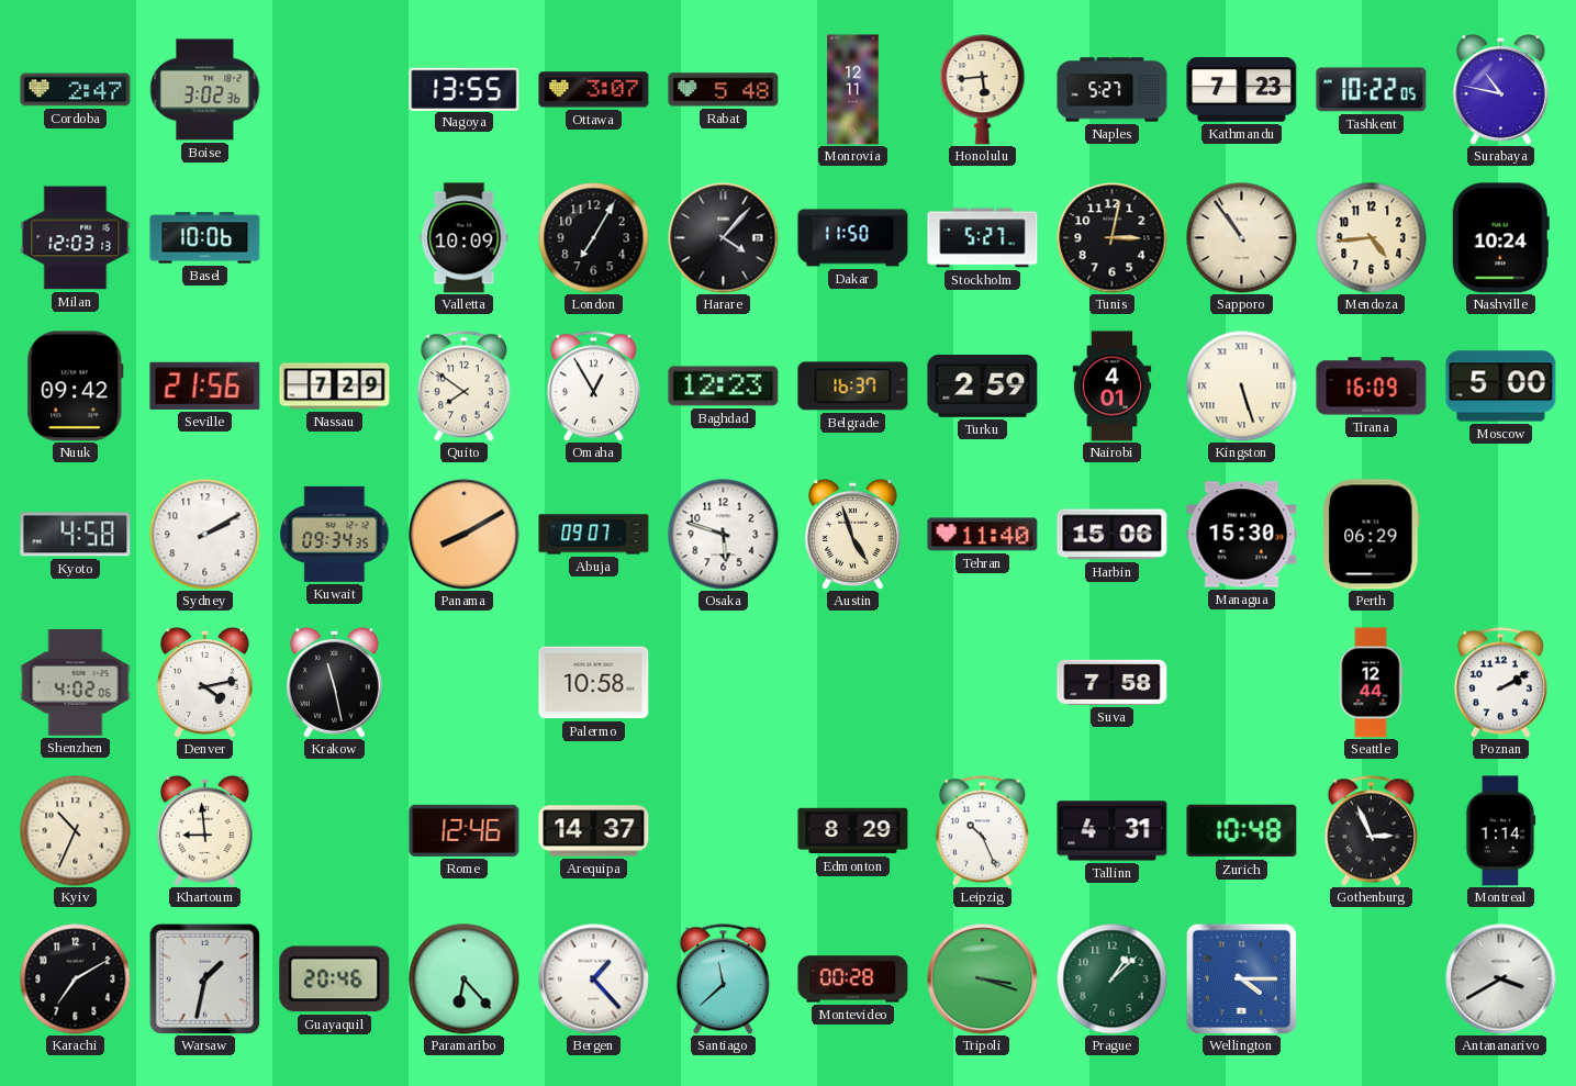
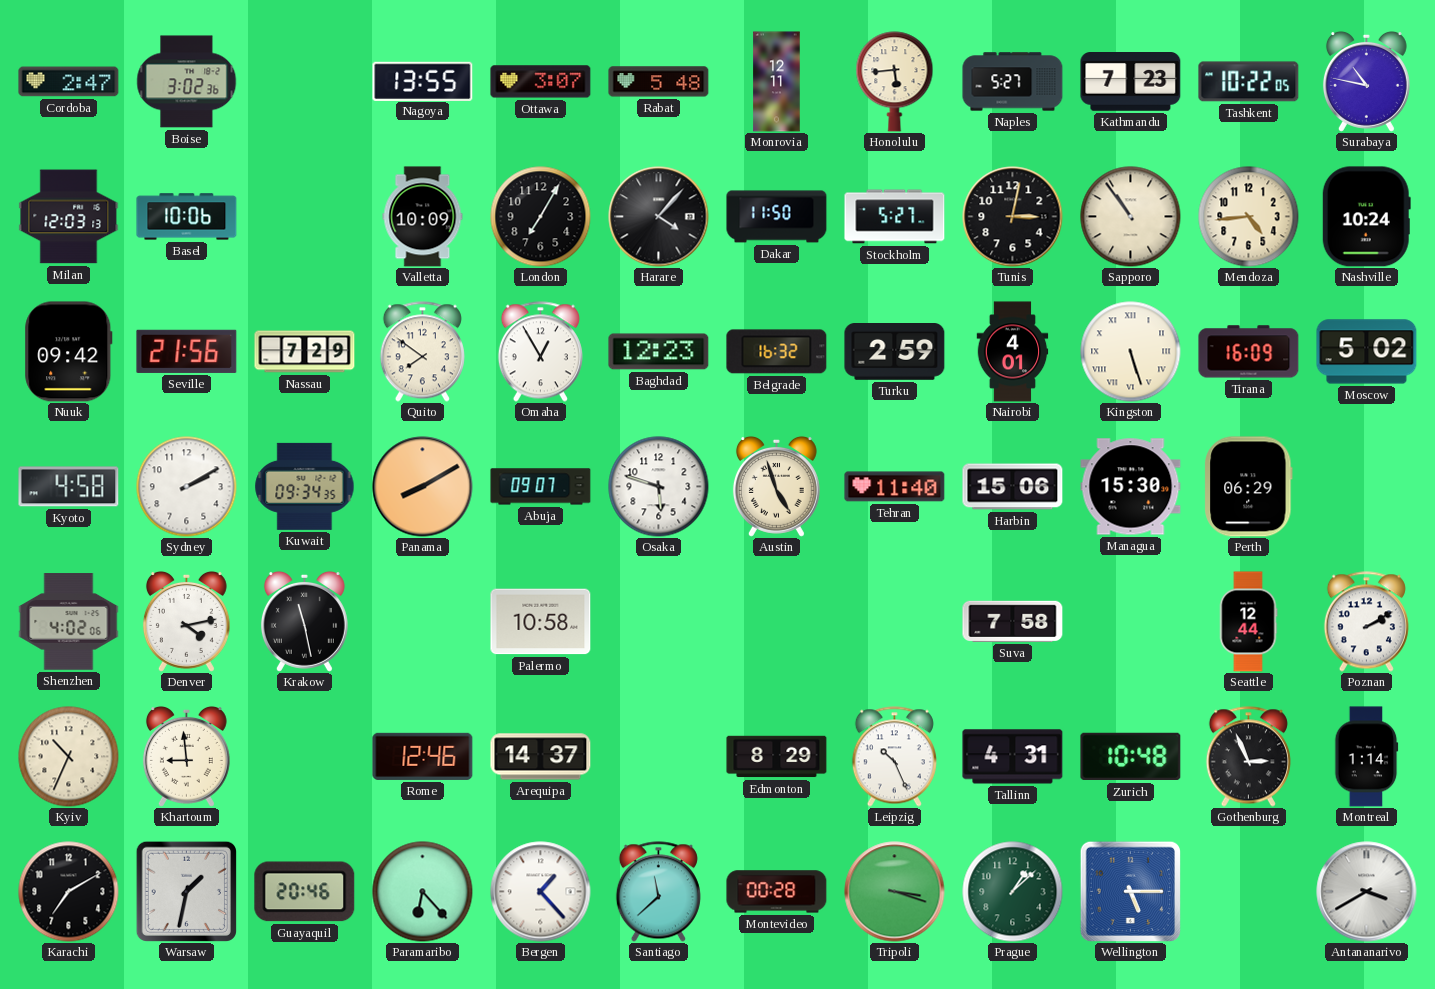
Belgrade: 16:37 -> 16:32 (777, 352)
Moscow: 5:00 -> 5:02 (1367, 352)
Wellington: 4:15 -> 5:15 (1130, 891)
